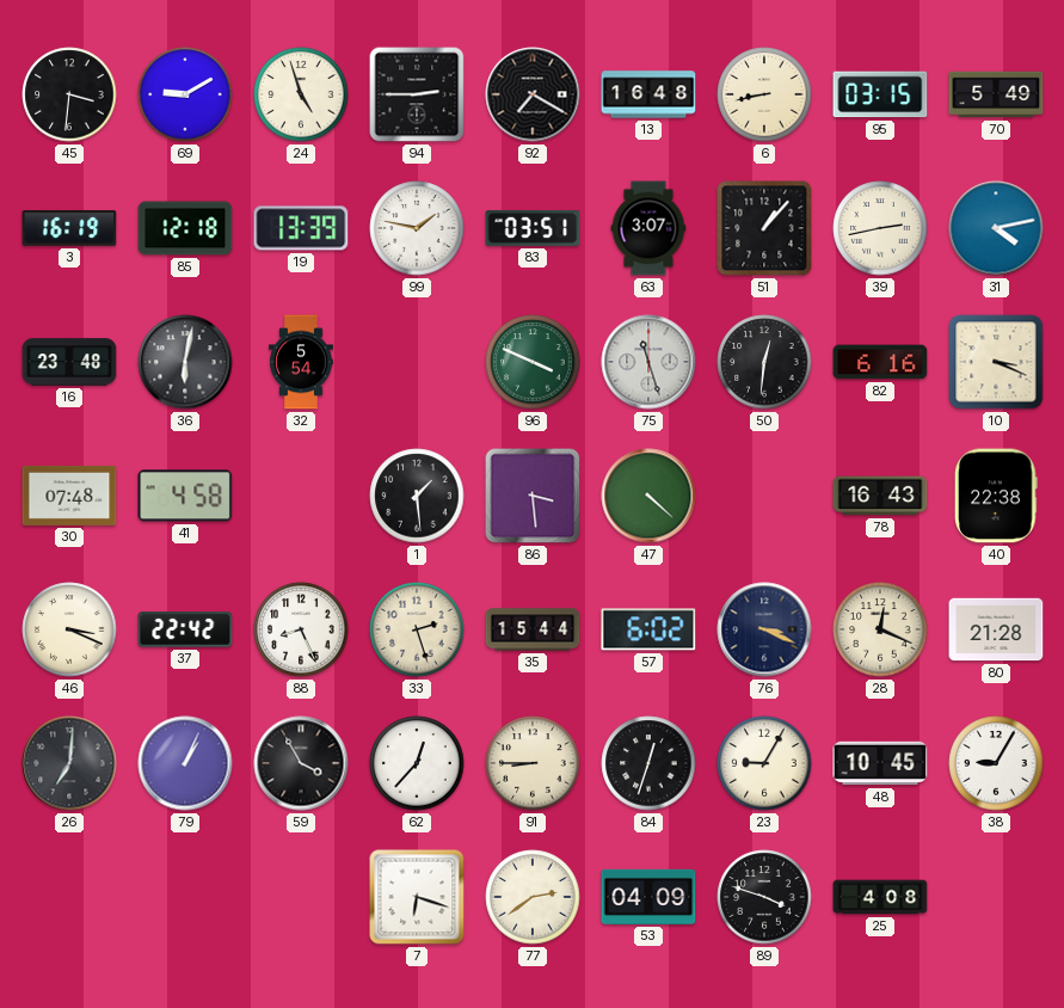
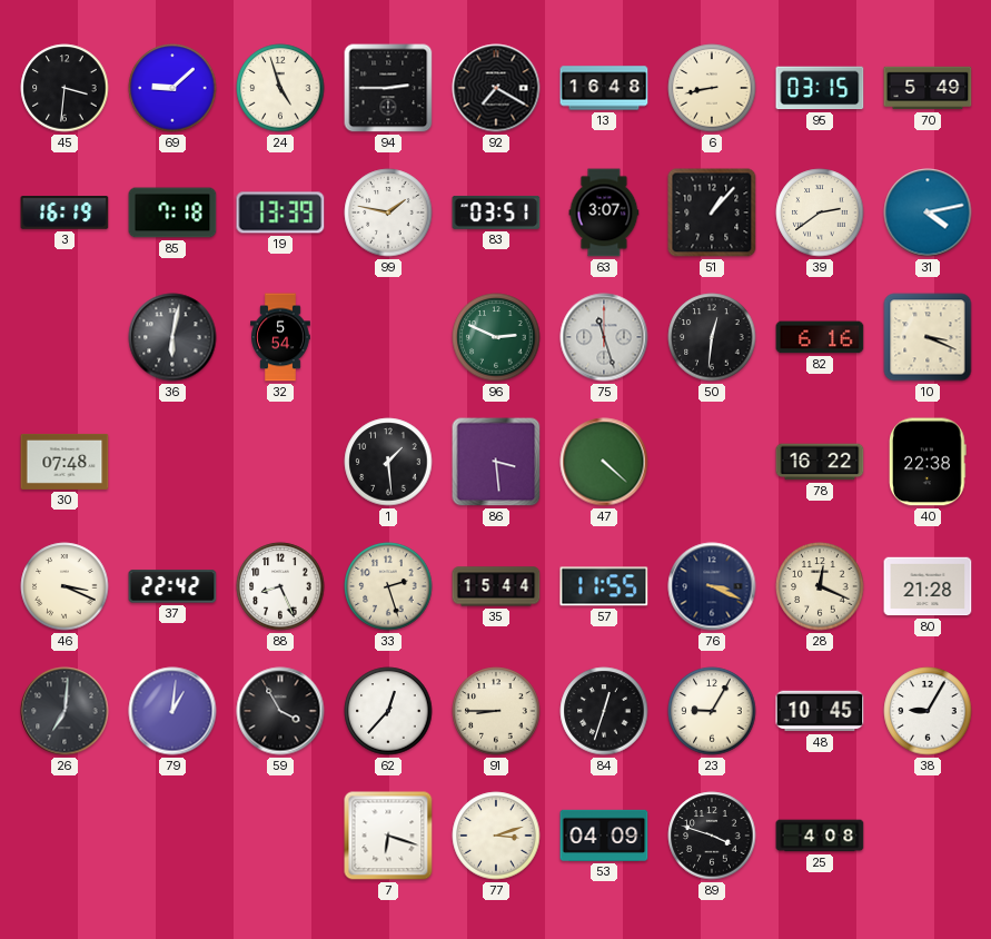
69: 9:10 -> 9:08 (172, 88)
85: 12:18 -> 7:18 (172, 212)
39: 2:43 -> 2:39 (820, 212)
16: 23:48 -> none (69, 362)
96: 3:49 -> 2:49 (496, 337)
41: 4:58 -> none (185, 496)
78: 16:43 -> 16:22 (820, 462)
57: 6:02 -> 11:55 (604, 586)
79: 1:04 -> 1:01 (172, 711)
77: 2:39 -> 3:12 (496, 836)
